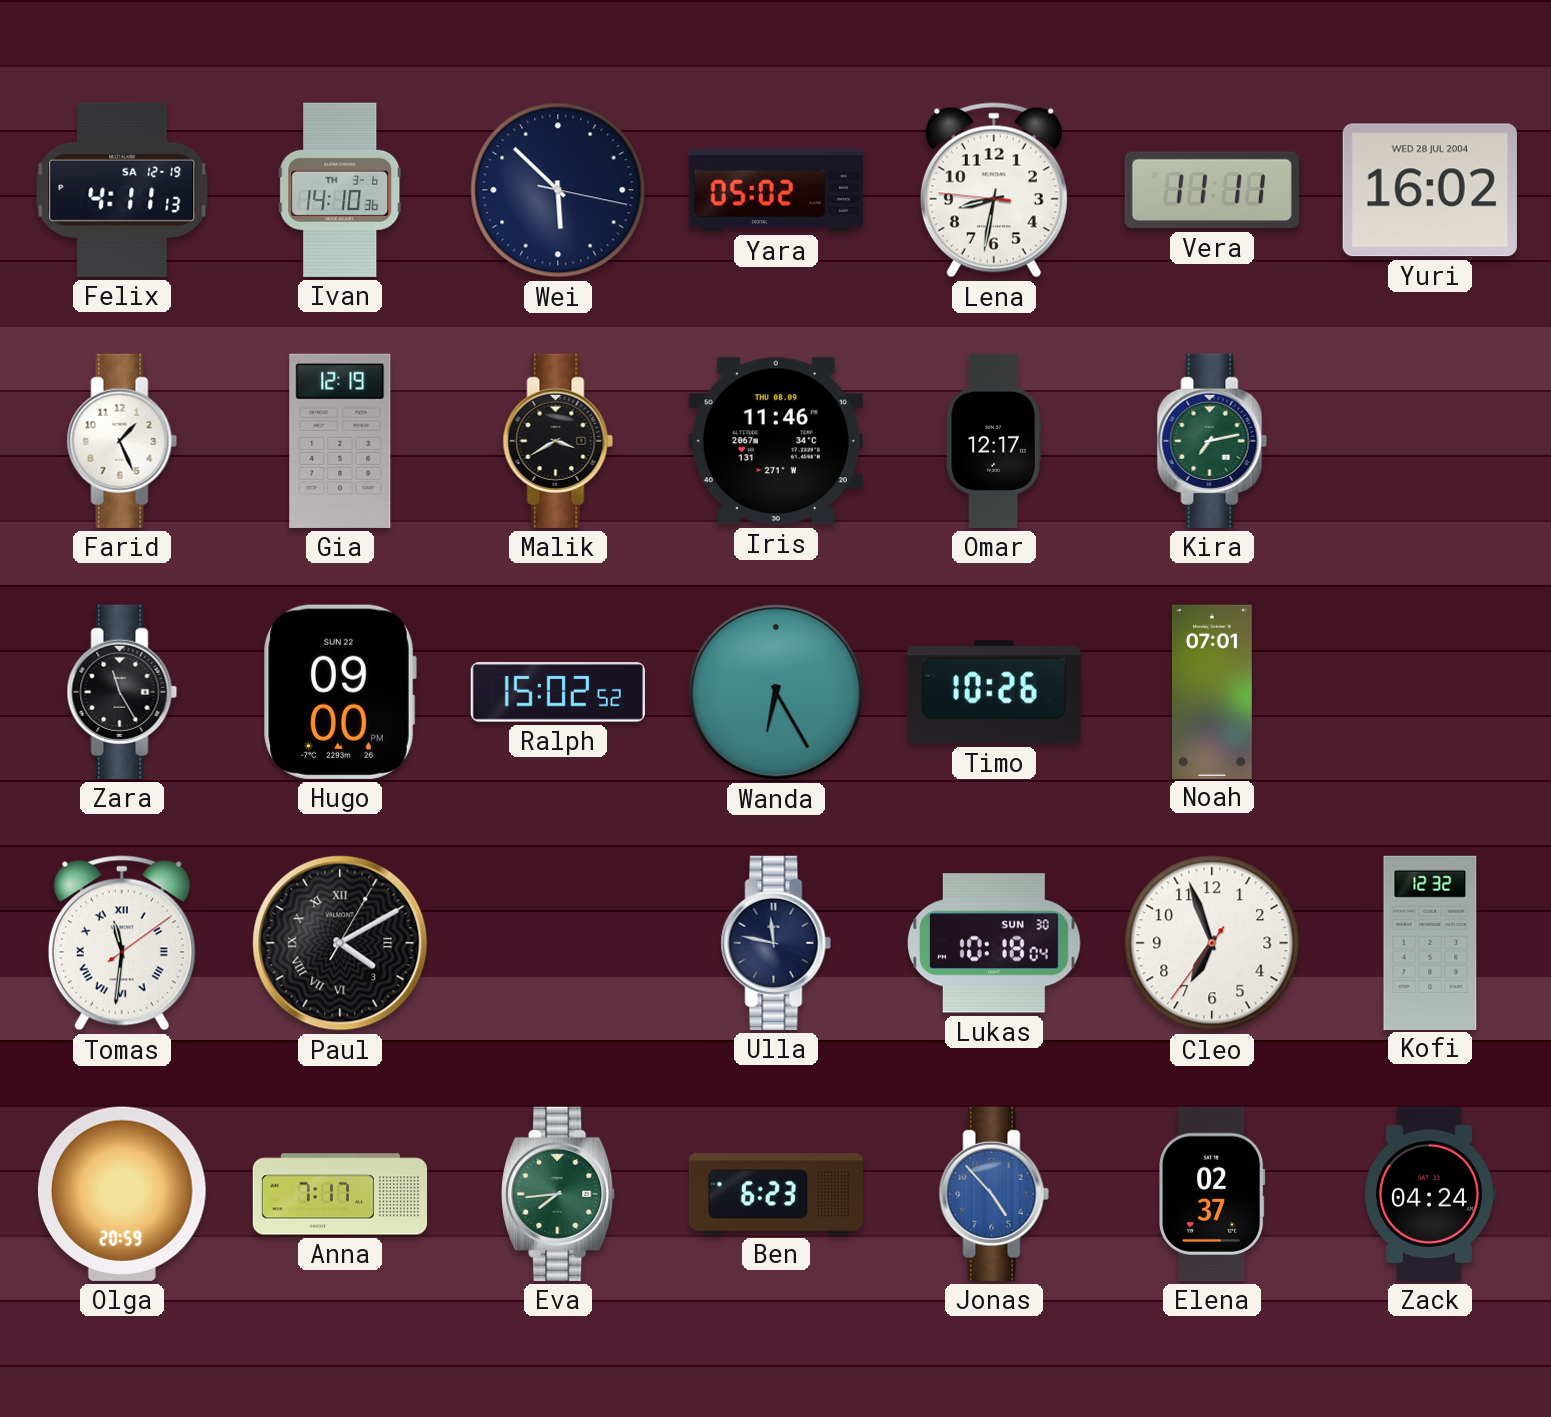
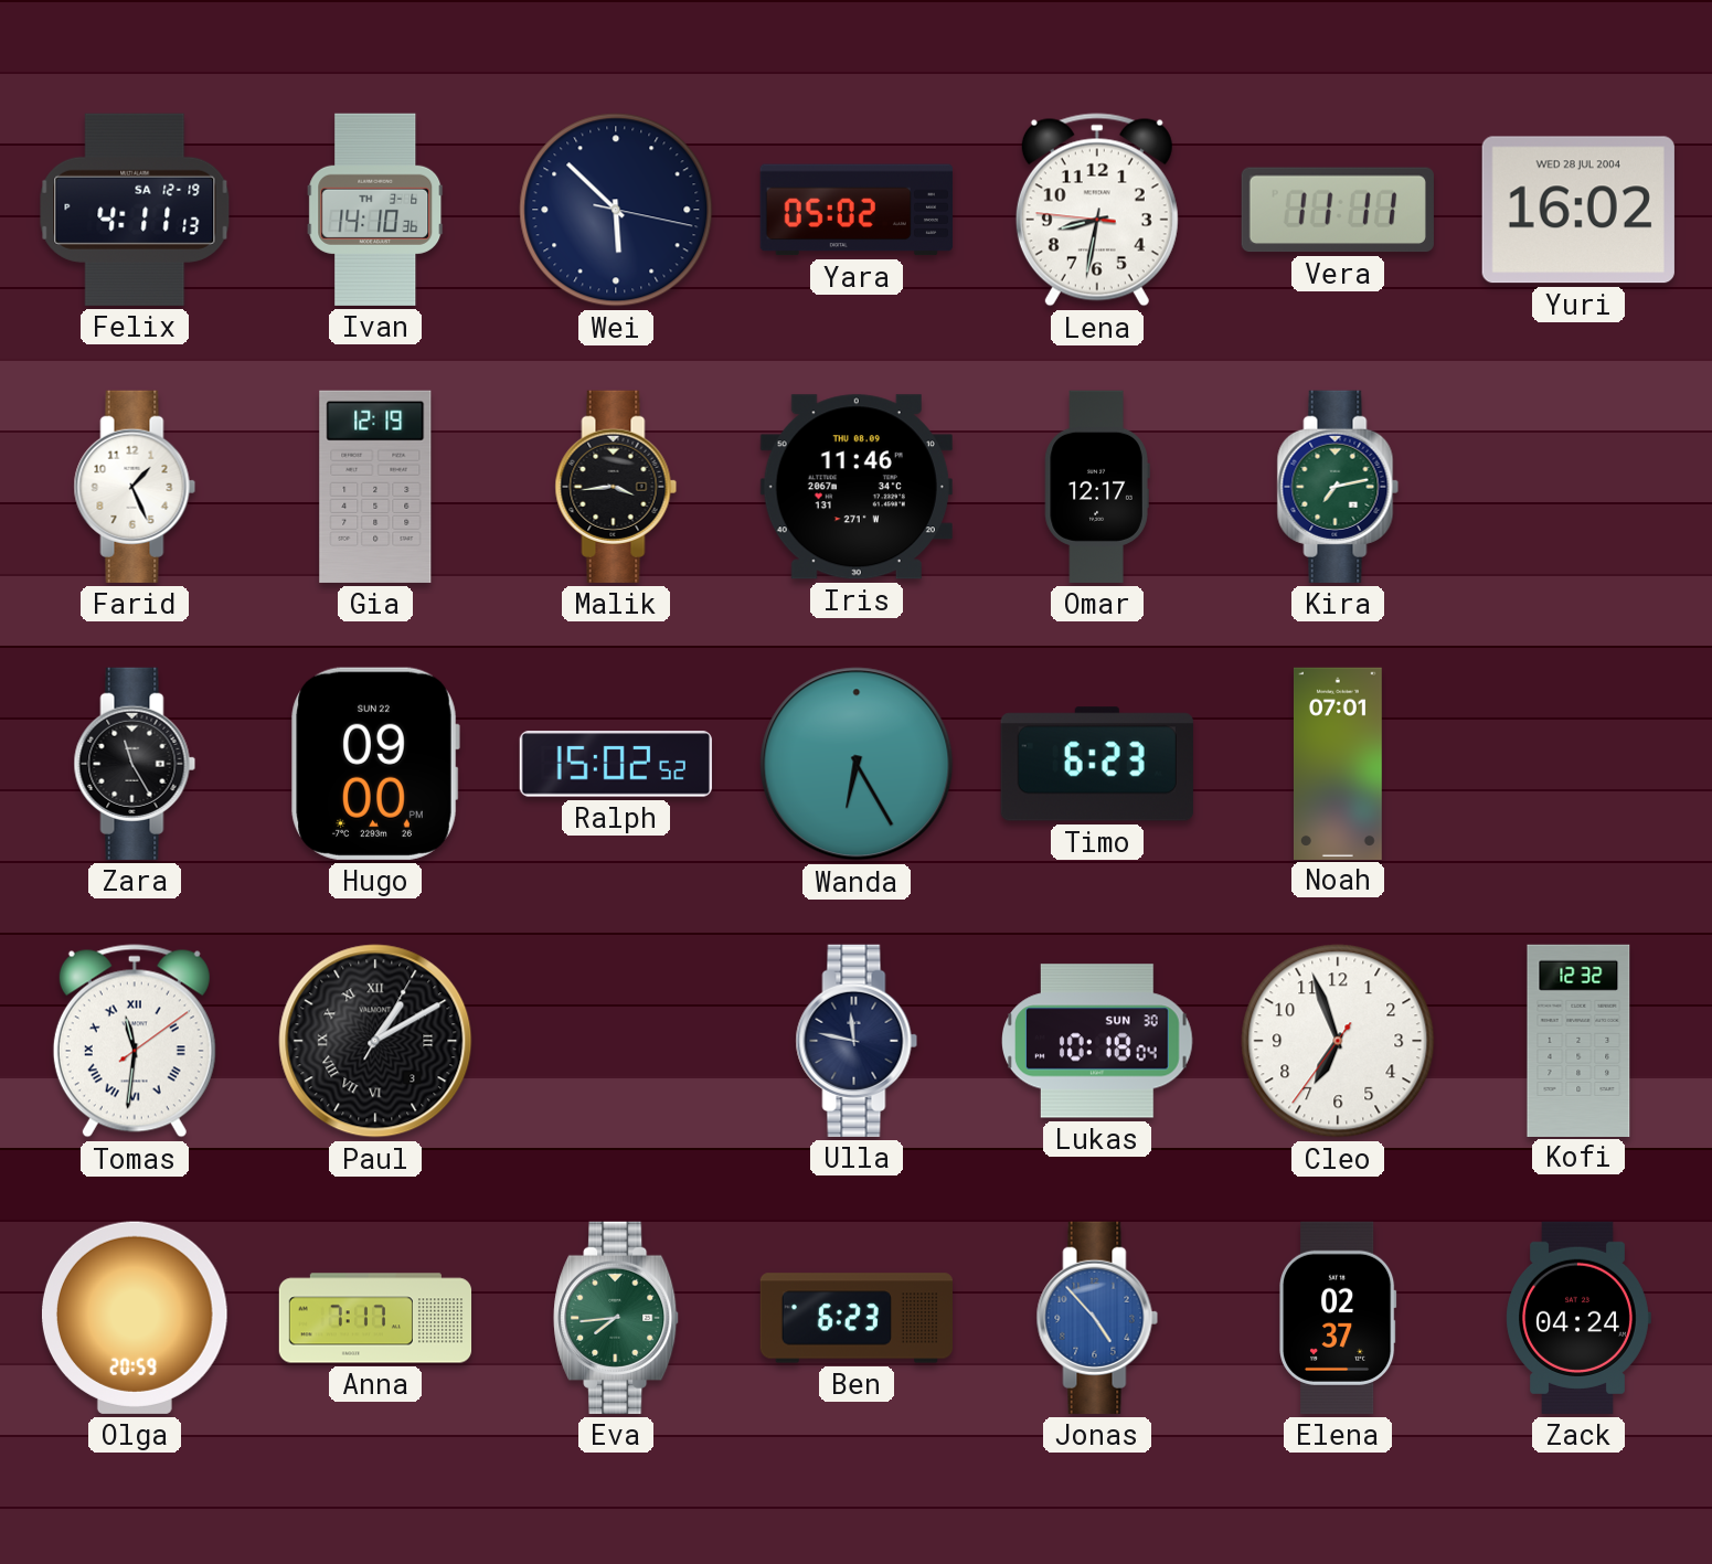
Malik: 3:40 -> 3:44 (616, 487)
Timo: 10:26 -> 6:23 (1097, 764)
Paul: 4:10 -> 1:10 (375, 1041)
